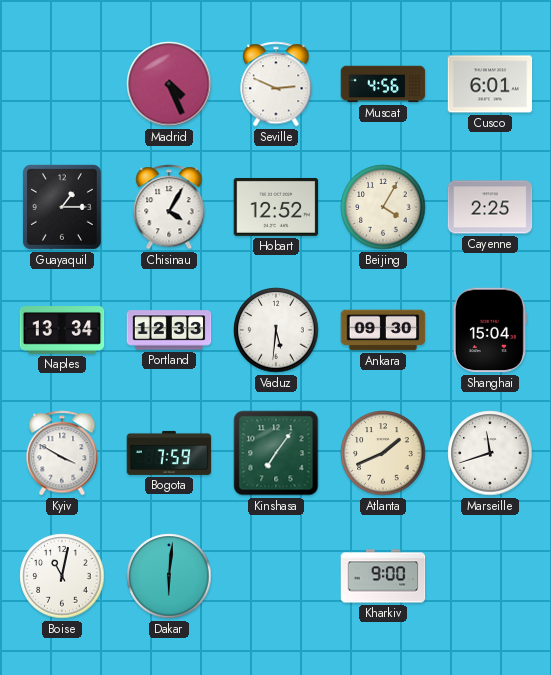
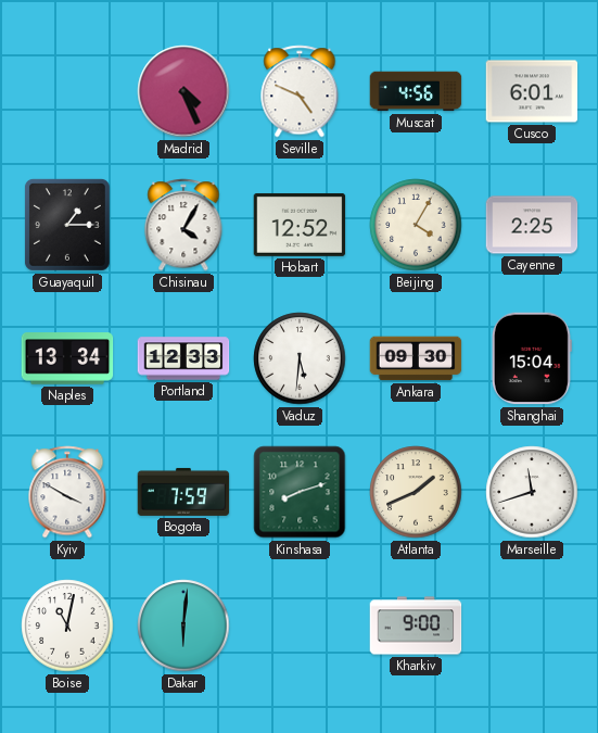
Seville: 2:49 -> 4:49 (300, 91)
Kinshasa: 7:06 -> 8:12 (300, 492)
